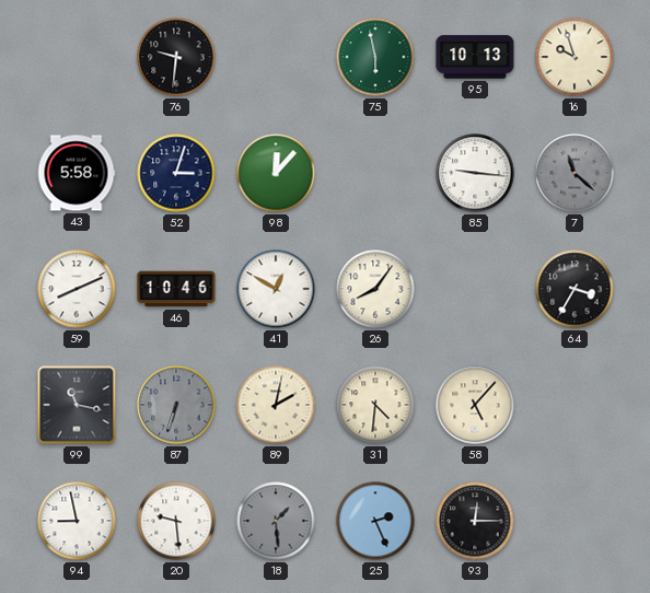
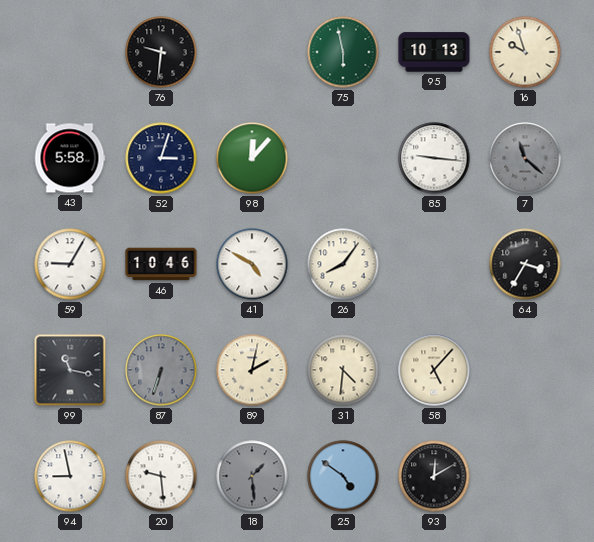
59: 8:11 -> 9:05 (70, 264)
41: 12:50 -> 4:50 (252, 264)
25: 2:26 -> 4:51 (343, 476)
93: 12:15 -> 12:10 (434, 476)
